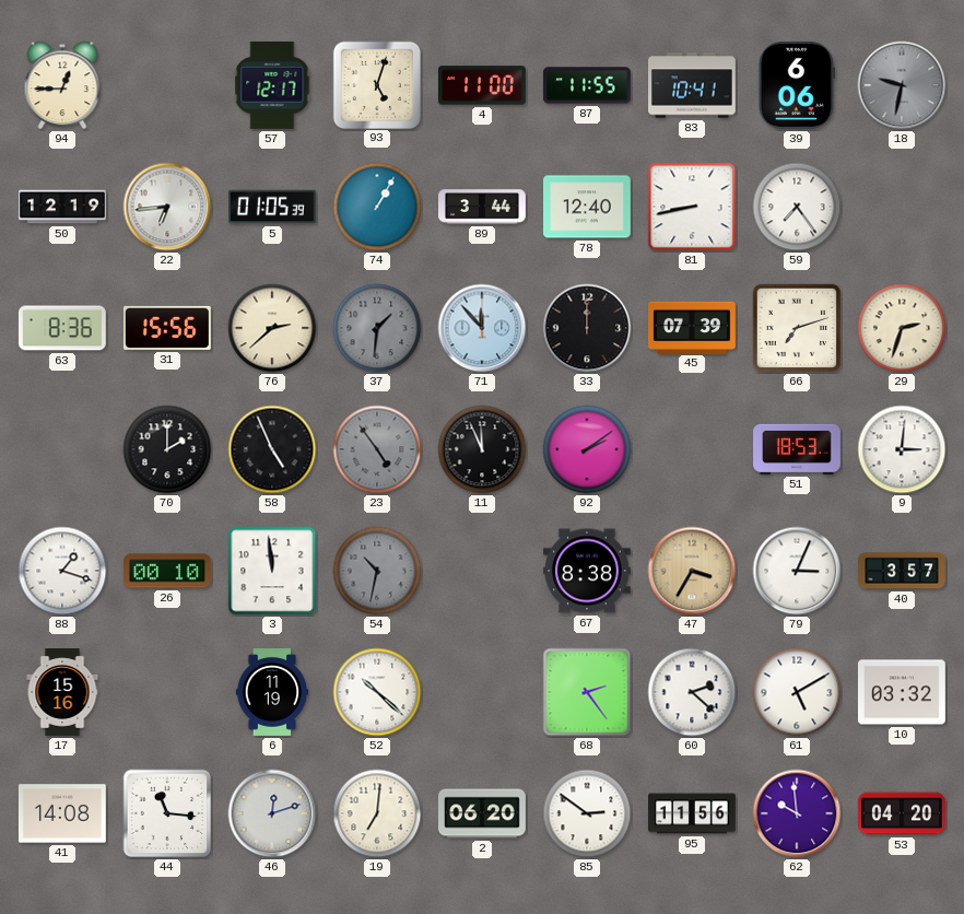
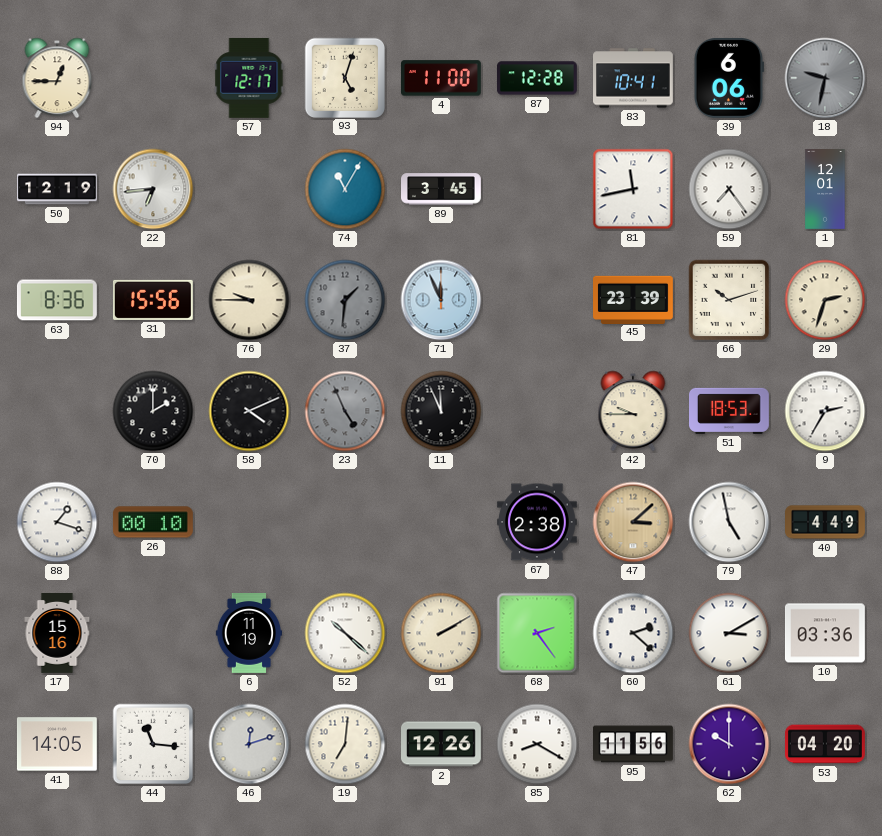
87: 11:55 -> 12:28 (538, 78)
5: 01:05 -> none (273, 207)
74: 1:05 -> 11:05 (345, 189)
89: 3:44 -> 3:45 (442, 189)
78: 12:40 -> none (588, 207)
81: 8:43 -> 11:43 (633, 189)
1: none -> 12:01 (825, 190)
76: 2:38 -> 9:45 (249, 300)
71: 11:53 -> 11:56 (441, 300)
33: 12:00 -> none (587, 328)
45: 07:39 -> 23:39 (634, 299)
66: 7:12 -> 10:12 (729, 300)
58: 4:56 -> 4:11 (249, 411)
23: 4:54 -> 4:56 (345, 411)
92: 2:09 -> none (587, 449)
42: none -> 9:45 (633, 411)
9: 3:01 -> 2:35 (825, 411)
3: 11:59 -> none (272, 571)
54: 10:32 -> none (377, 571)
67: 8:38 -> 2:38 (537, 522)
47: 3:35 -> 3:08 (633, 522)
79: 3:04 -> 4:58 (729, 522)
40: 3:57 -> 4:49 (826, 522)
91: none -> 2:10 (441, 633)
61: 5:10 -> 3:10 (729, 633)
10: 03:32 -> 03:36 (825, 633)
41: 14:08 -> 14:05 (57, 744)
2: 06:20 -> 12:26 (442, 744)
85: 2:51 -> 8:20 (537, 744)
62: 9:59 -> 10:00 (729, 744)
